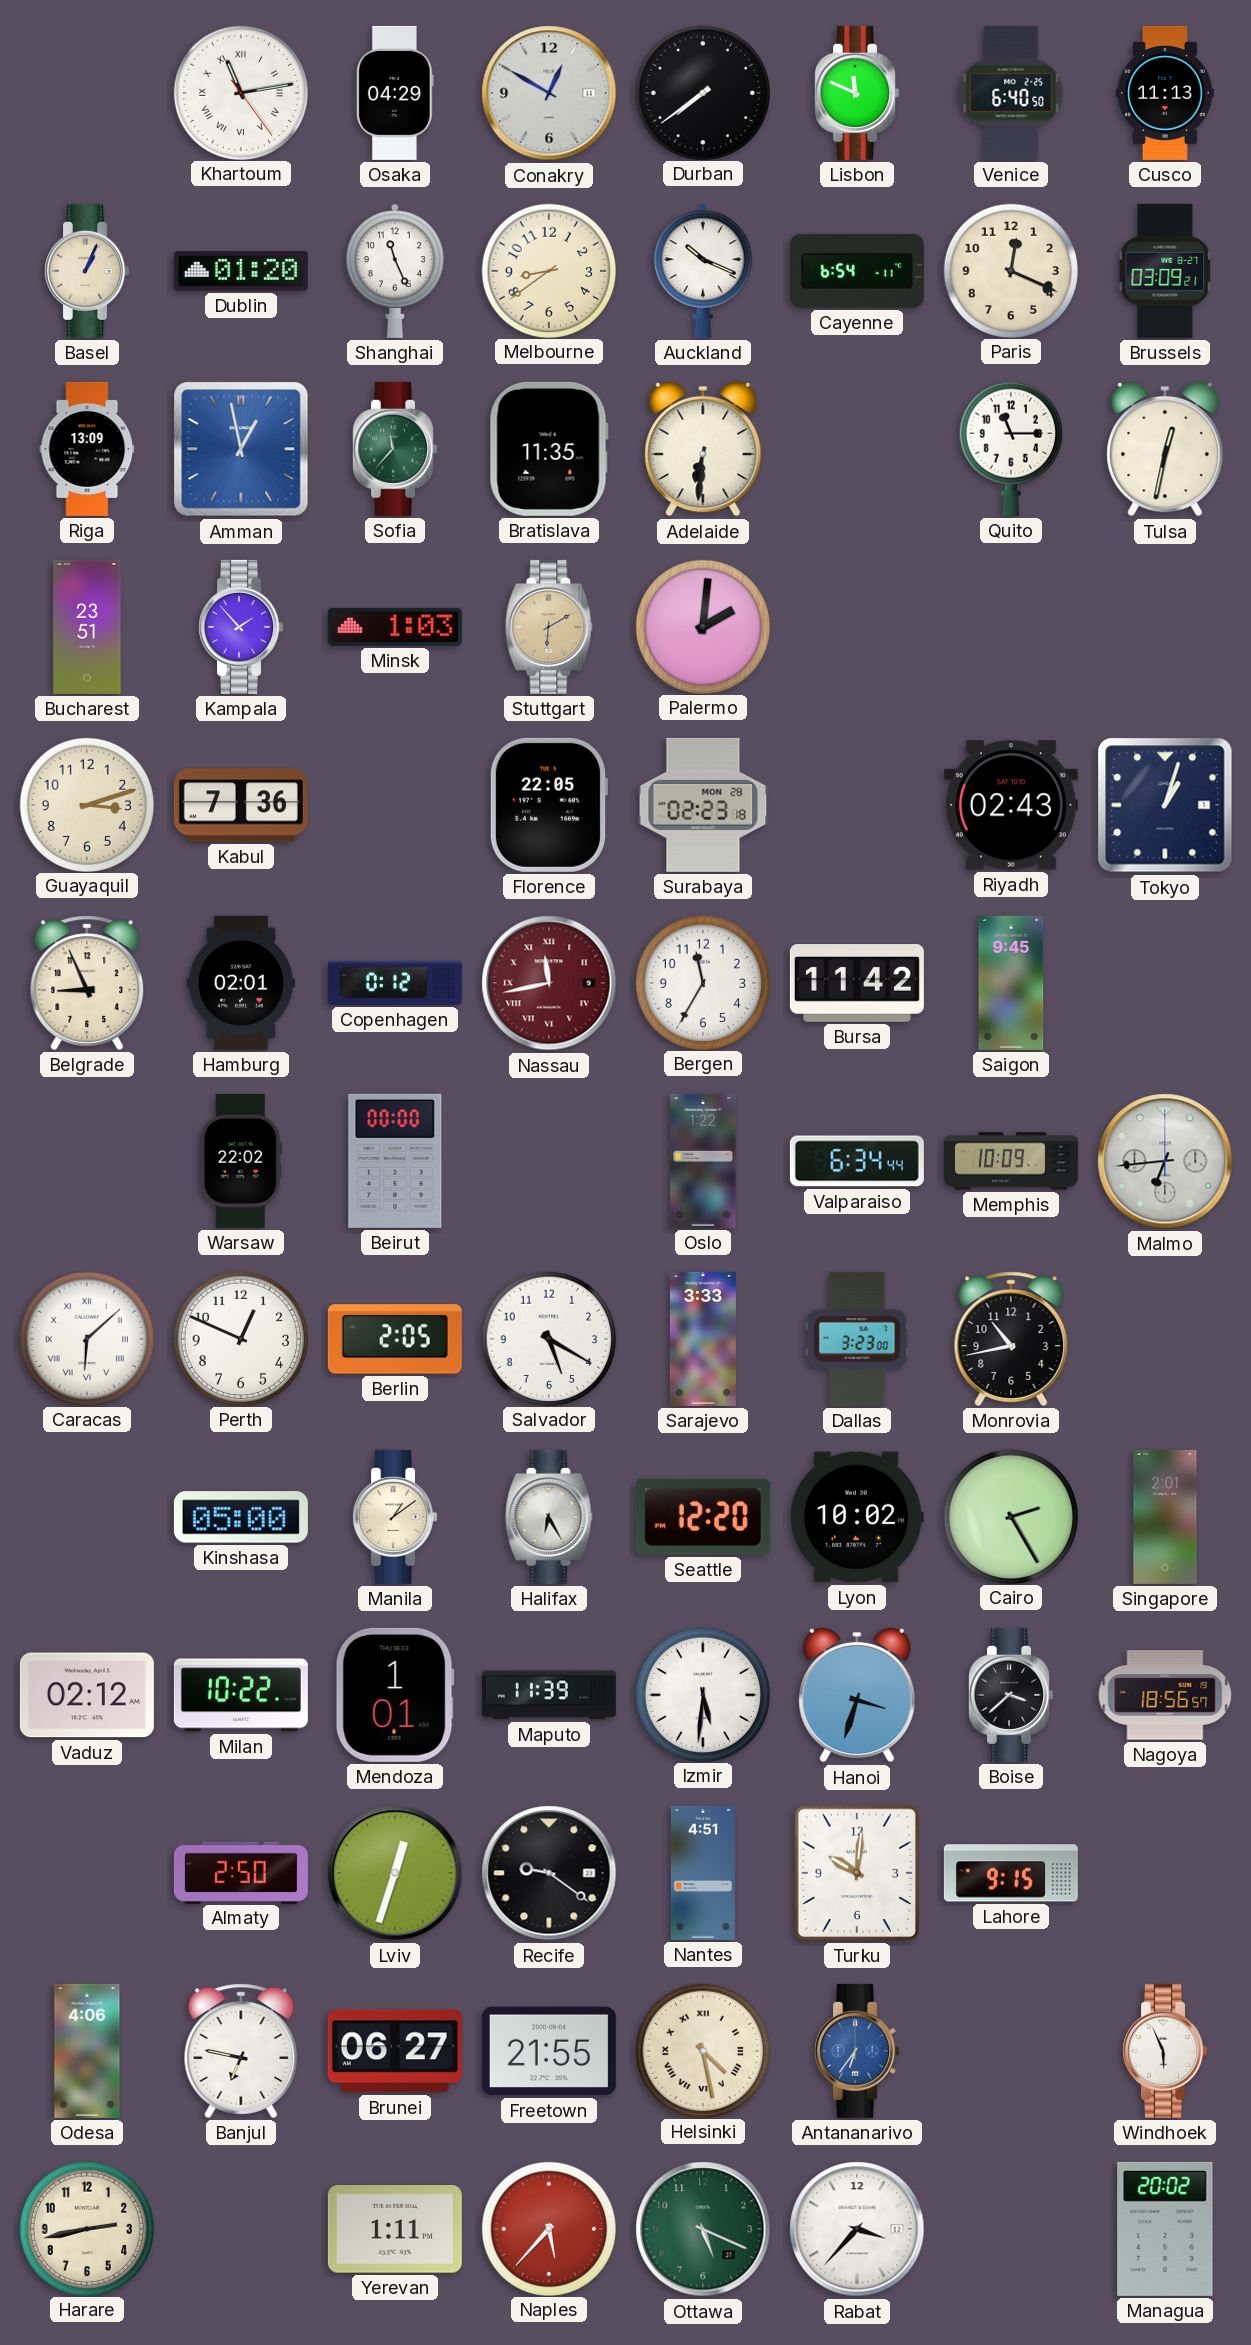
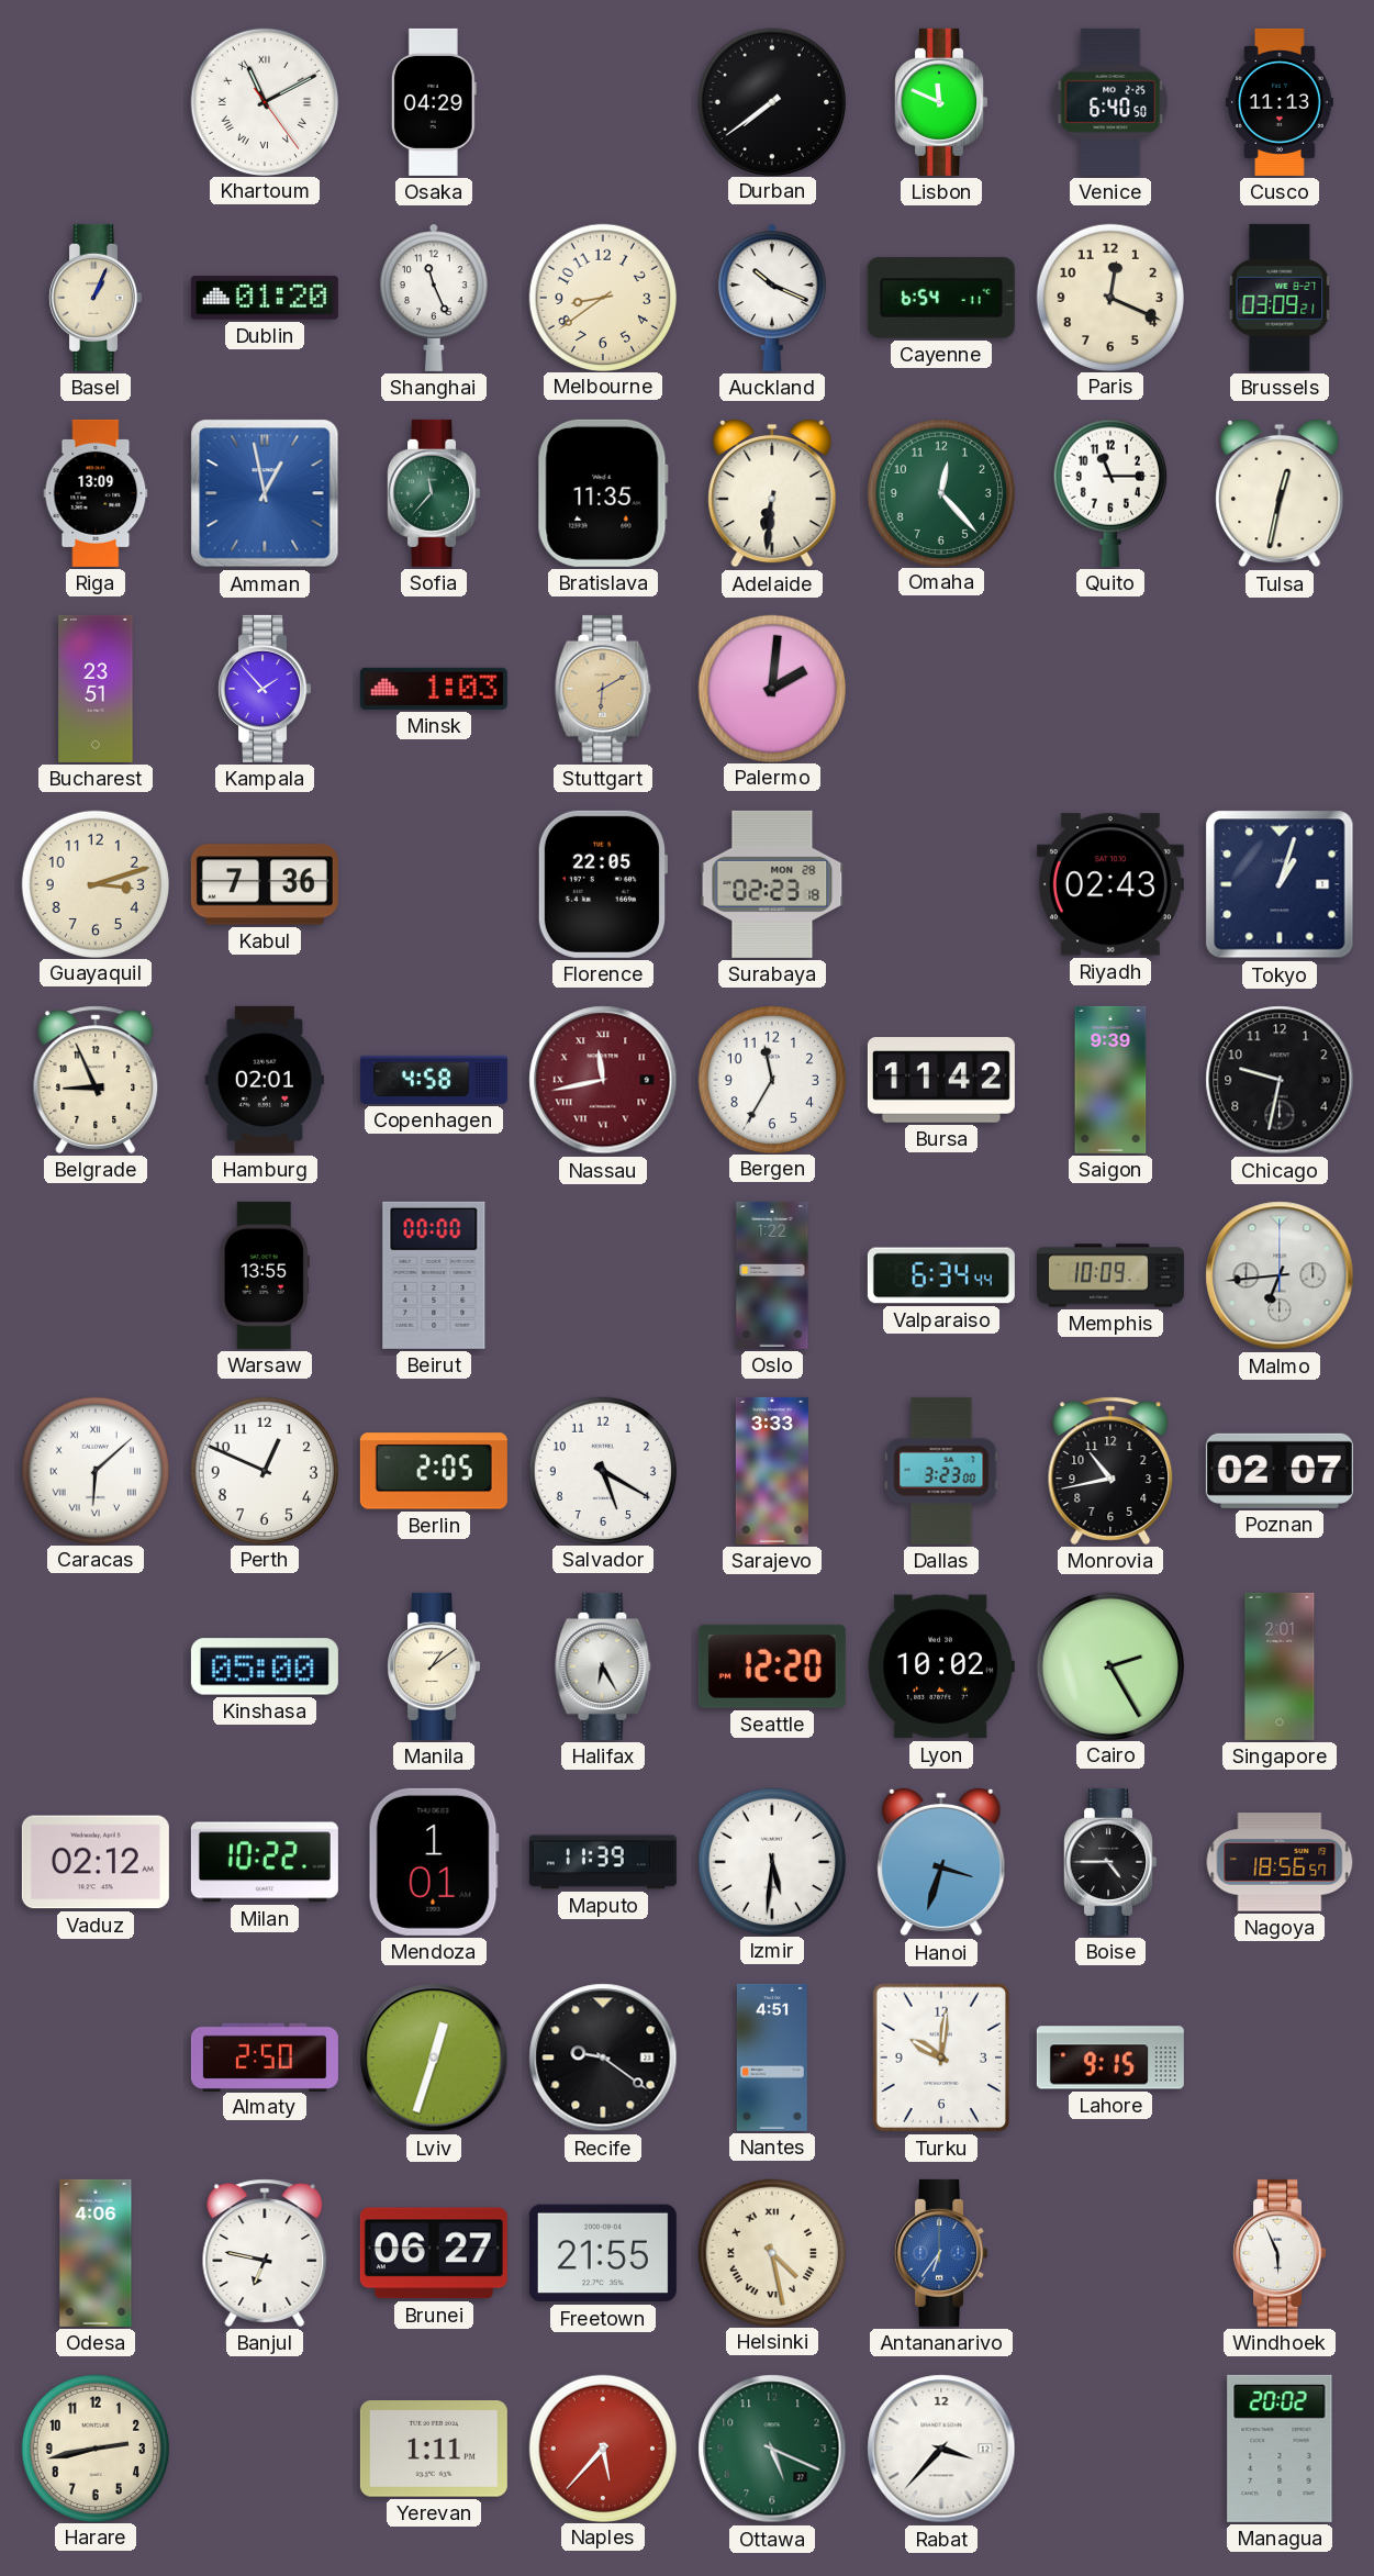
Khartoum: 11:13 -> 11:10 (264, 101)
Conakry: 12:50 -> none (549, 93)
Omaha: none -> 12:23 (940, 492)
Copenhagen: 0:12 -> 4:58 (434, 1080)
Saigon: 9:45 -> 9:39 (1110, 1080)
Chicago: none -> 9:32 (1280, 1080)
Warsaw: 22:02 -> 13:55 (265, 1275)
Poznan: none -> 02:07 (1280, 1471)
Boise: 3:38 -> 4:45 (1110, 1862)
